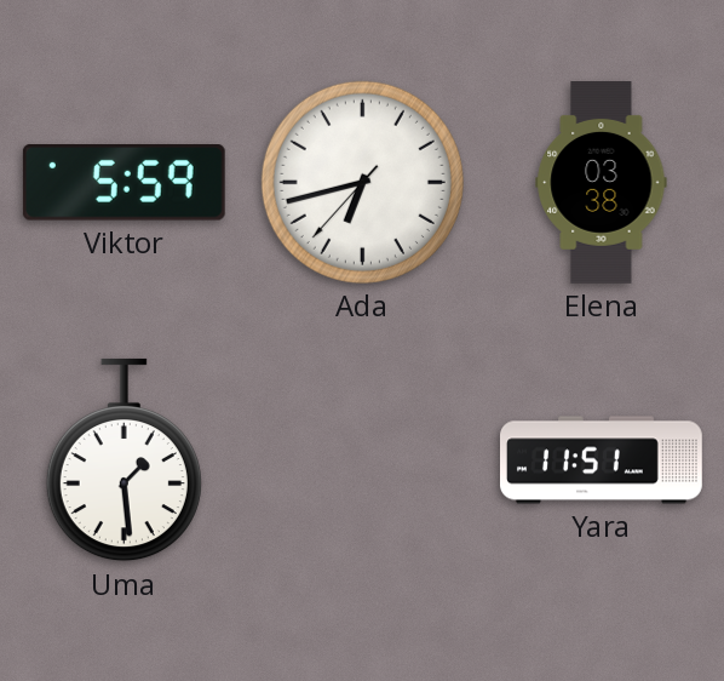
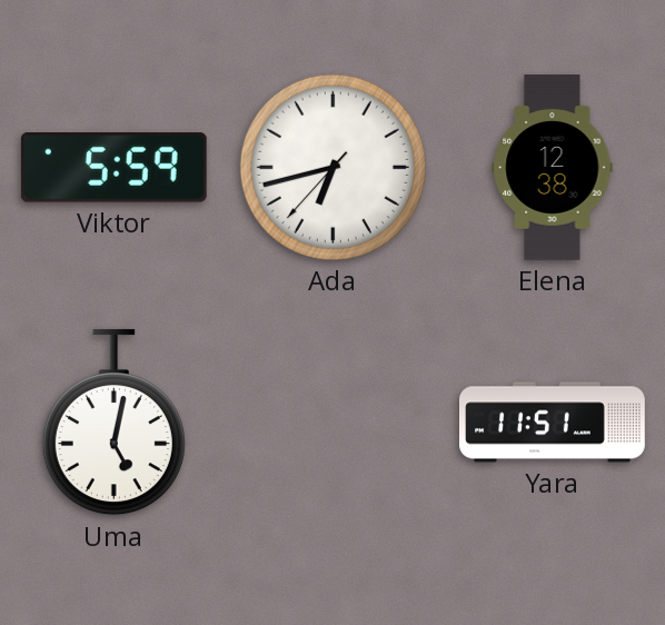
Elena: 03:38 -> 12:38 (553, 168)
Uma: 1:29 -> 5:02 (113, 423)
